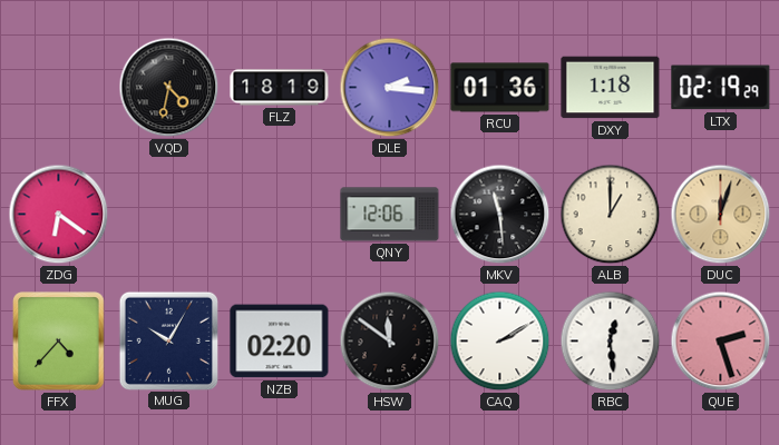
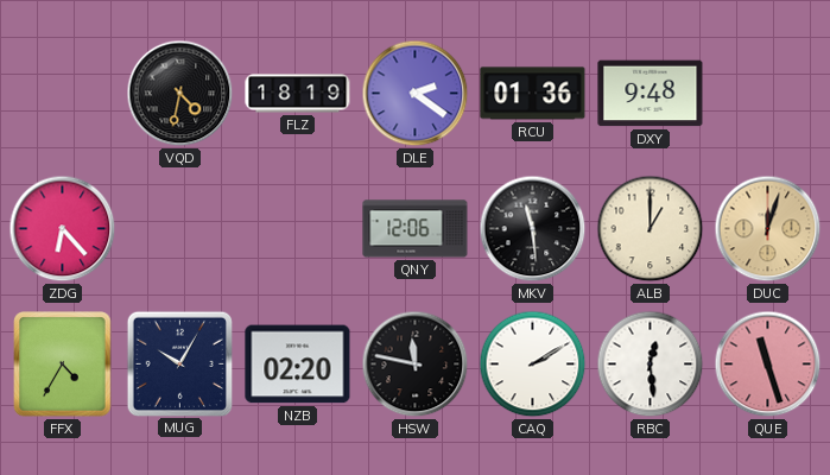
DLE: 2:16 -> 2:21 (416, 94)
DXY: 1:18 -> 9:48 (651, 94)
LTX: 02:19 -> none (721, 88)
ZDG: 6:21 -> 6:23 (63, 229)
FFX: 4:37 -> 4:35 (63, 365)
HSW: 11:51 -> 11:47 (416, 365)
QUE: 2:27 -> 11:27 (768, 365)
